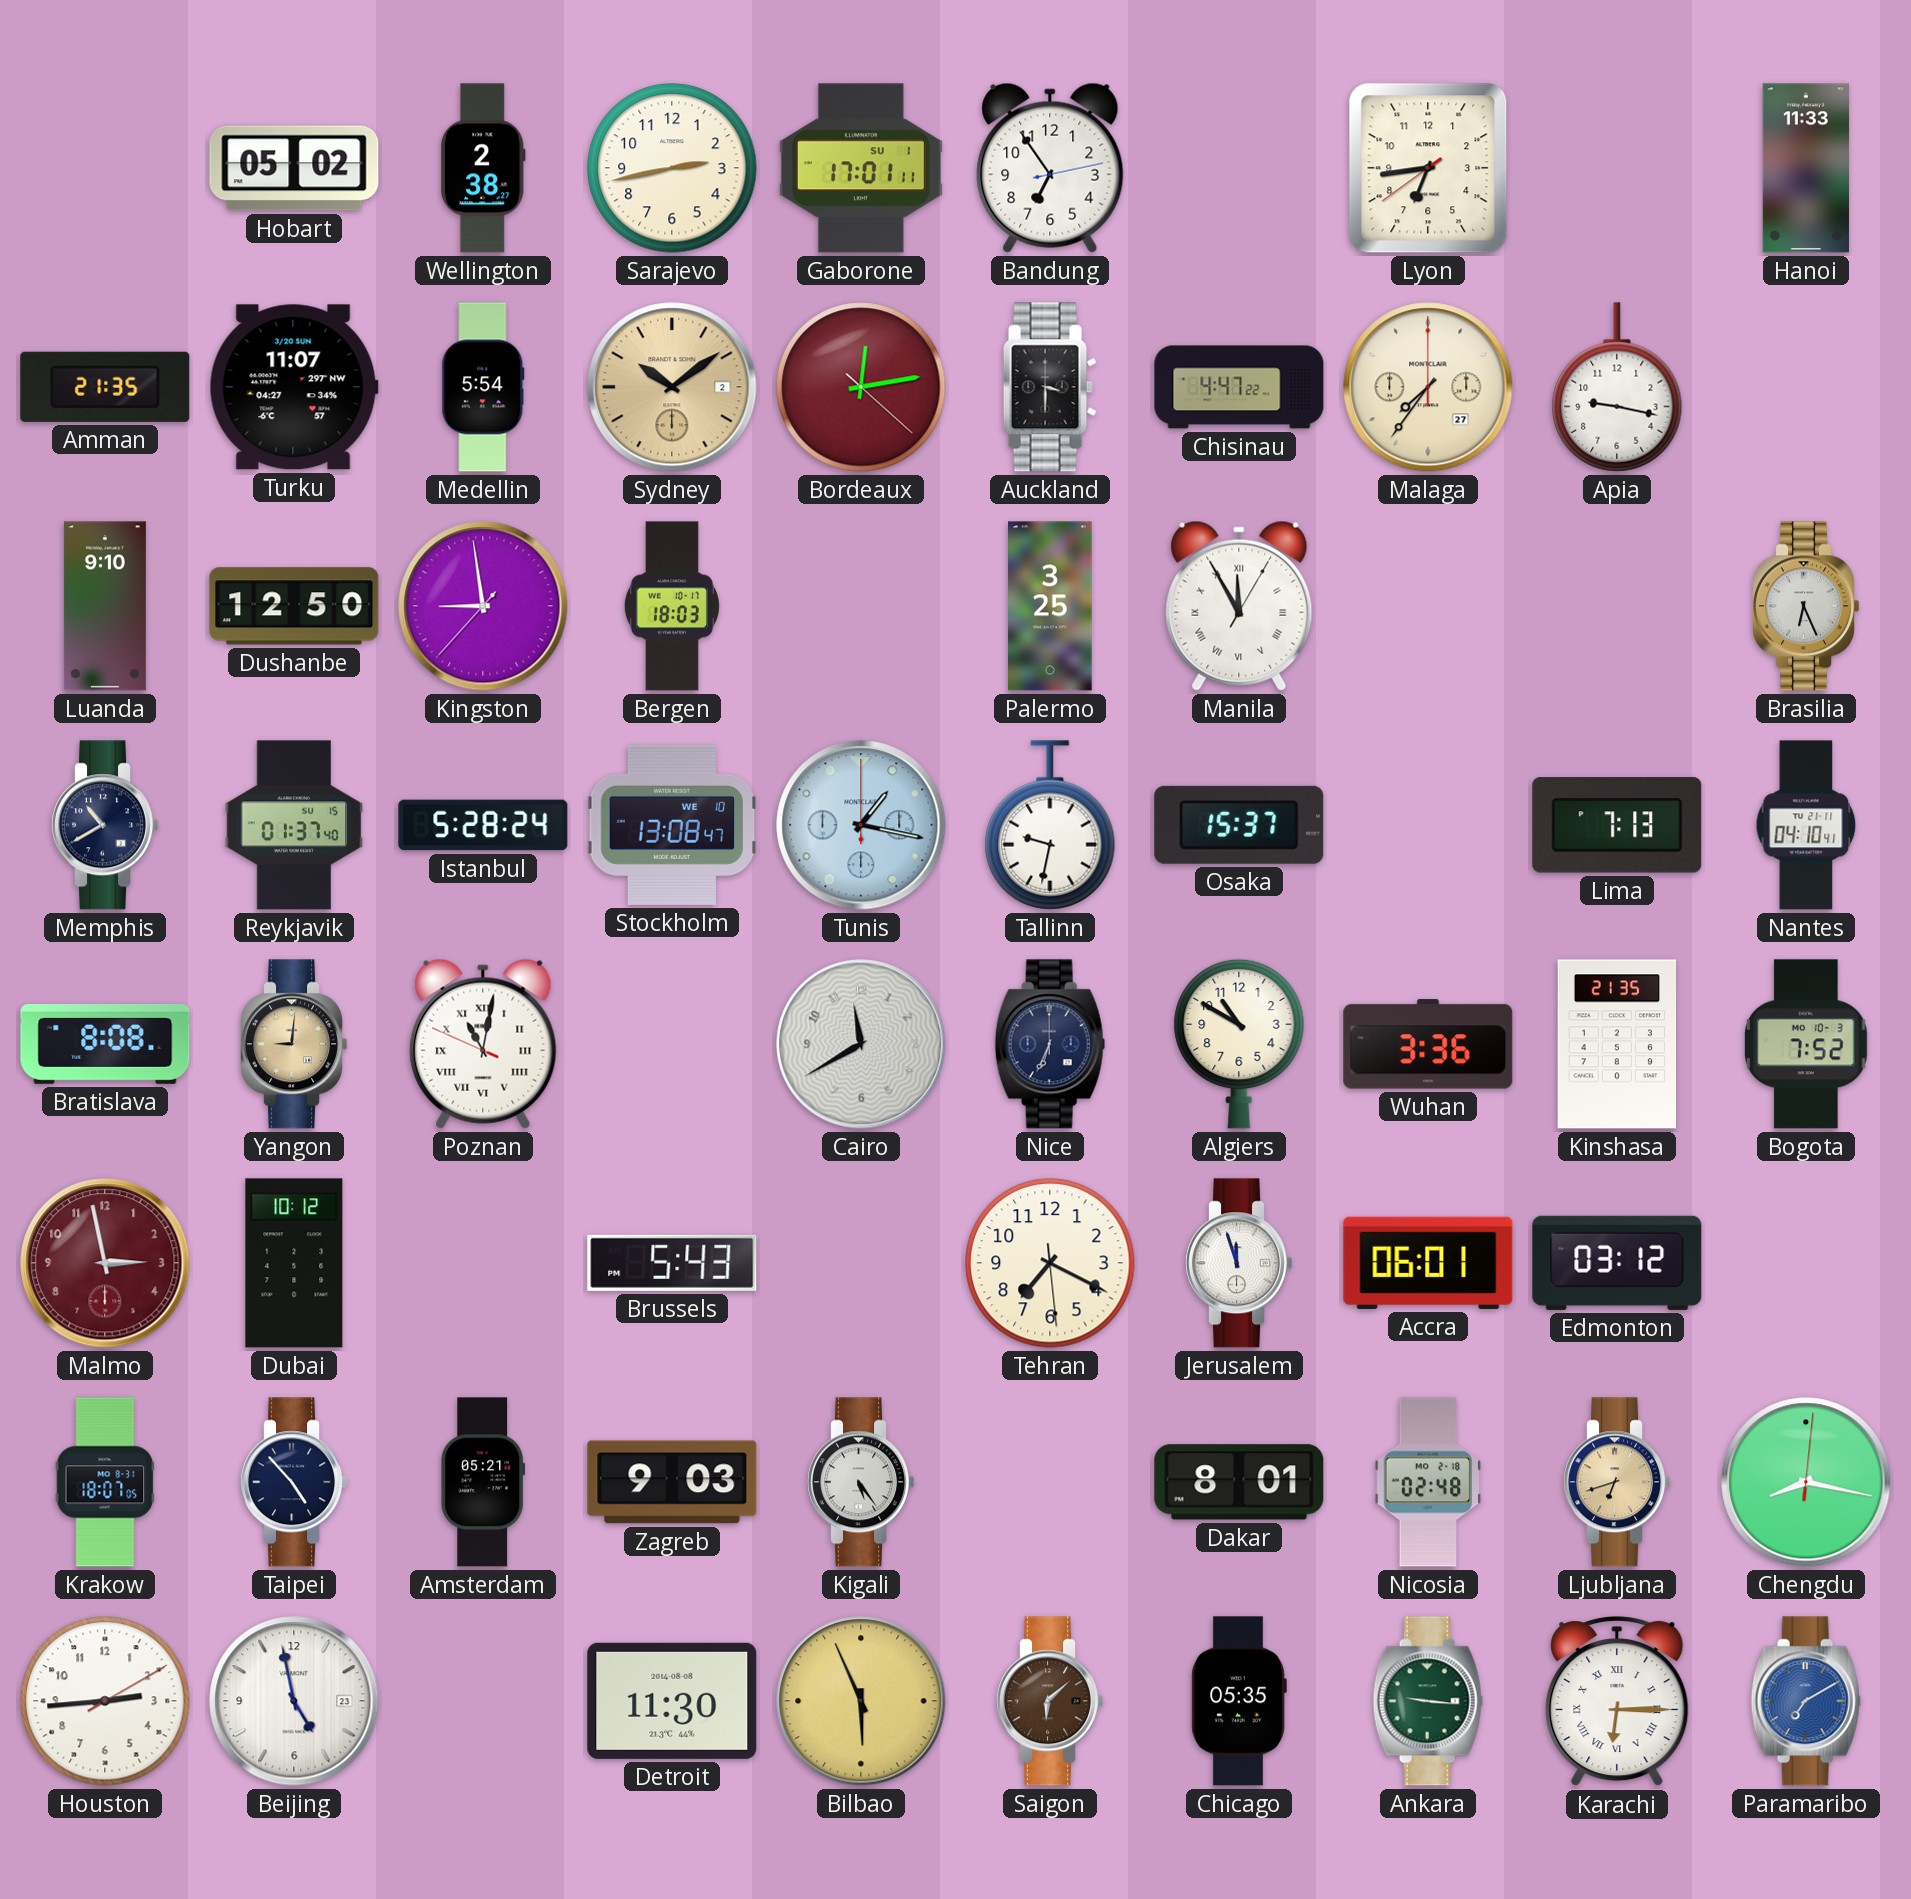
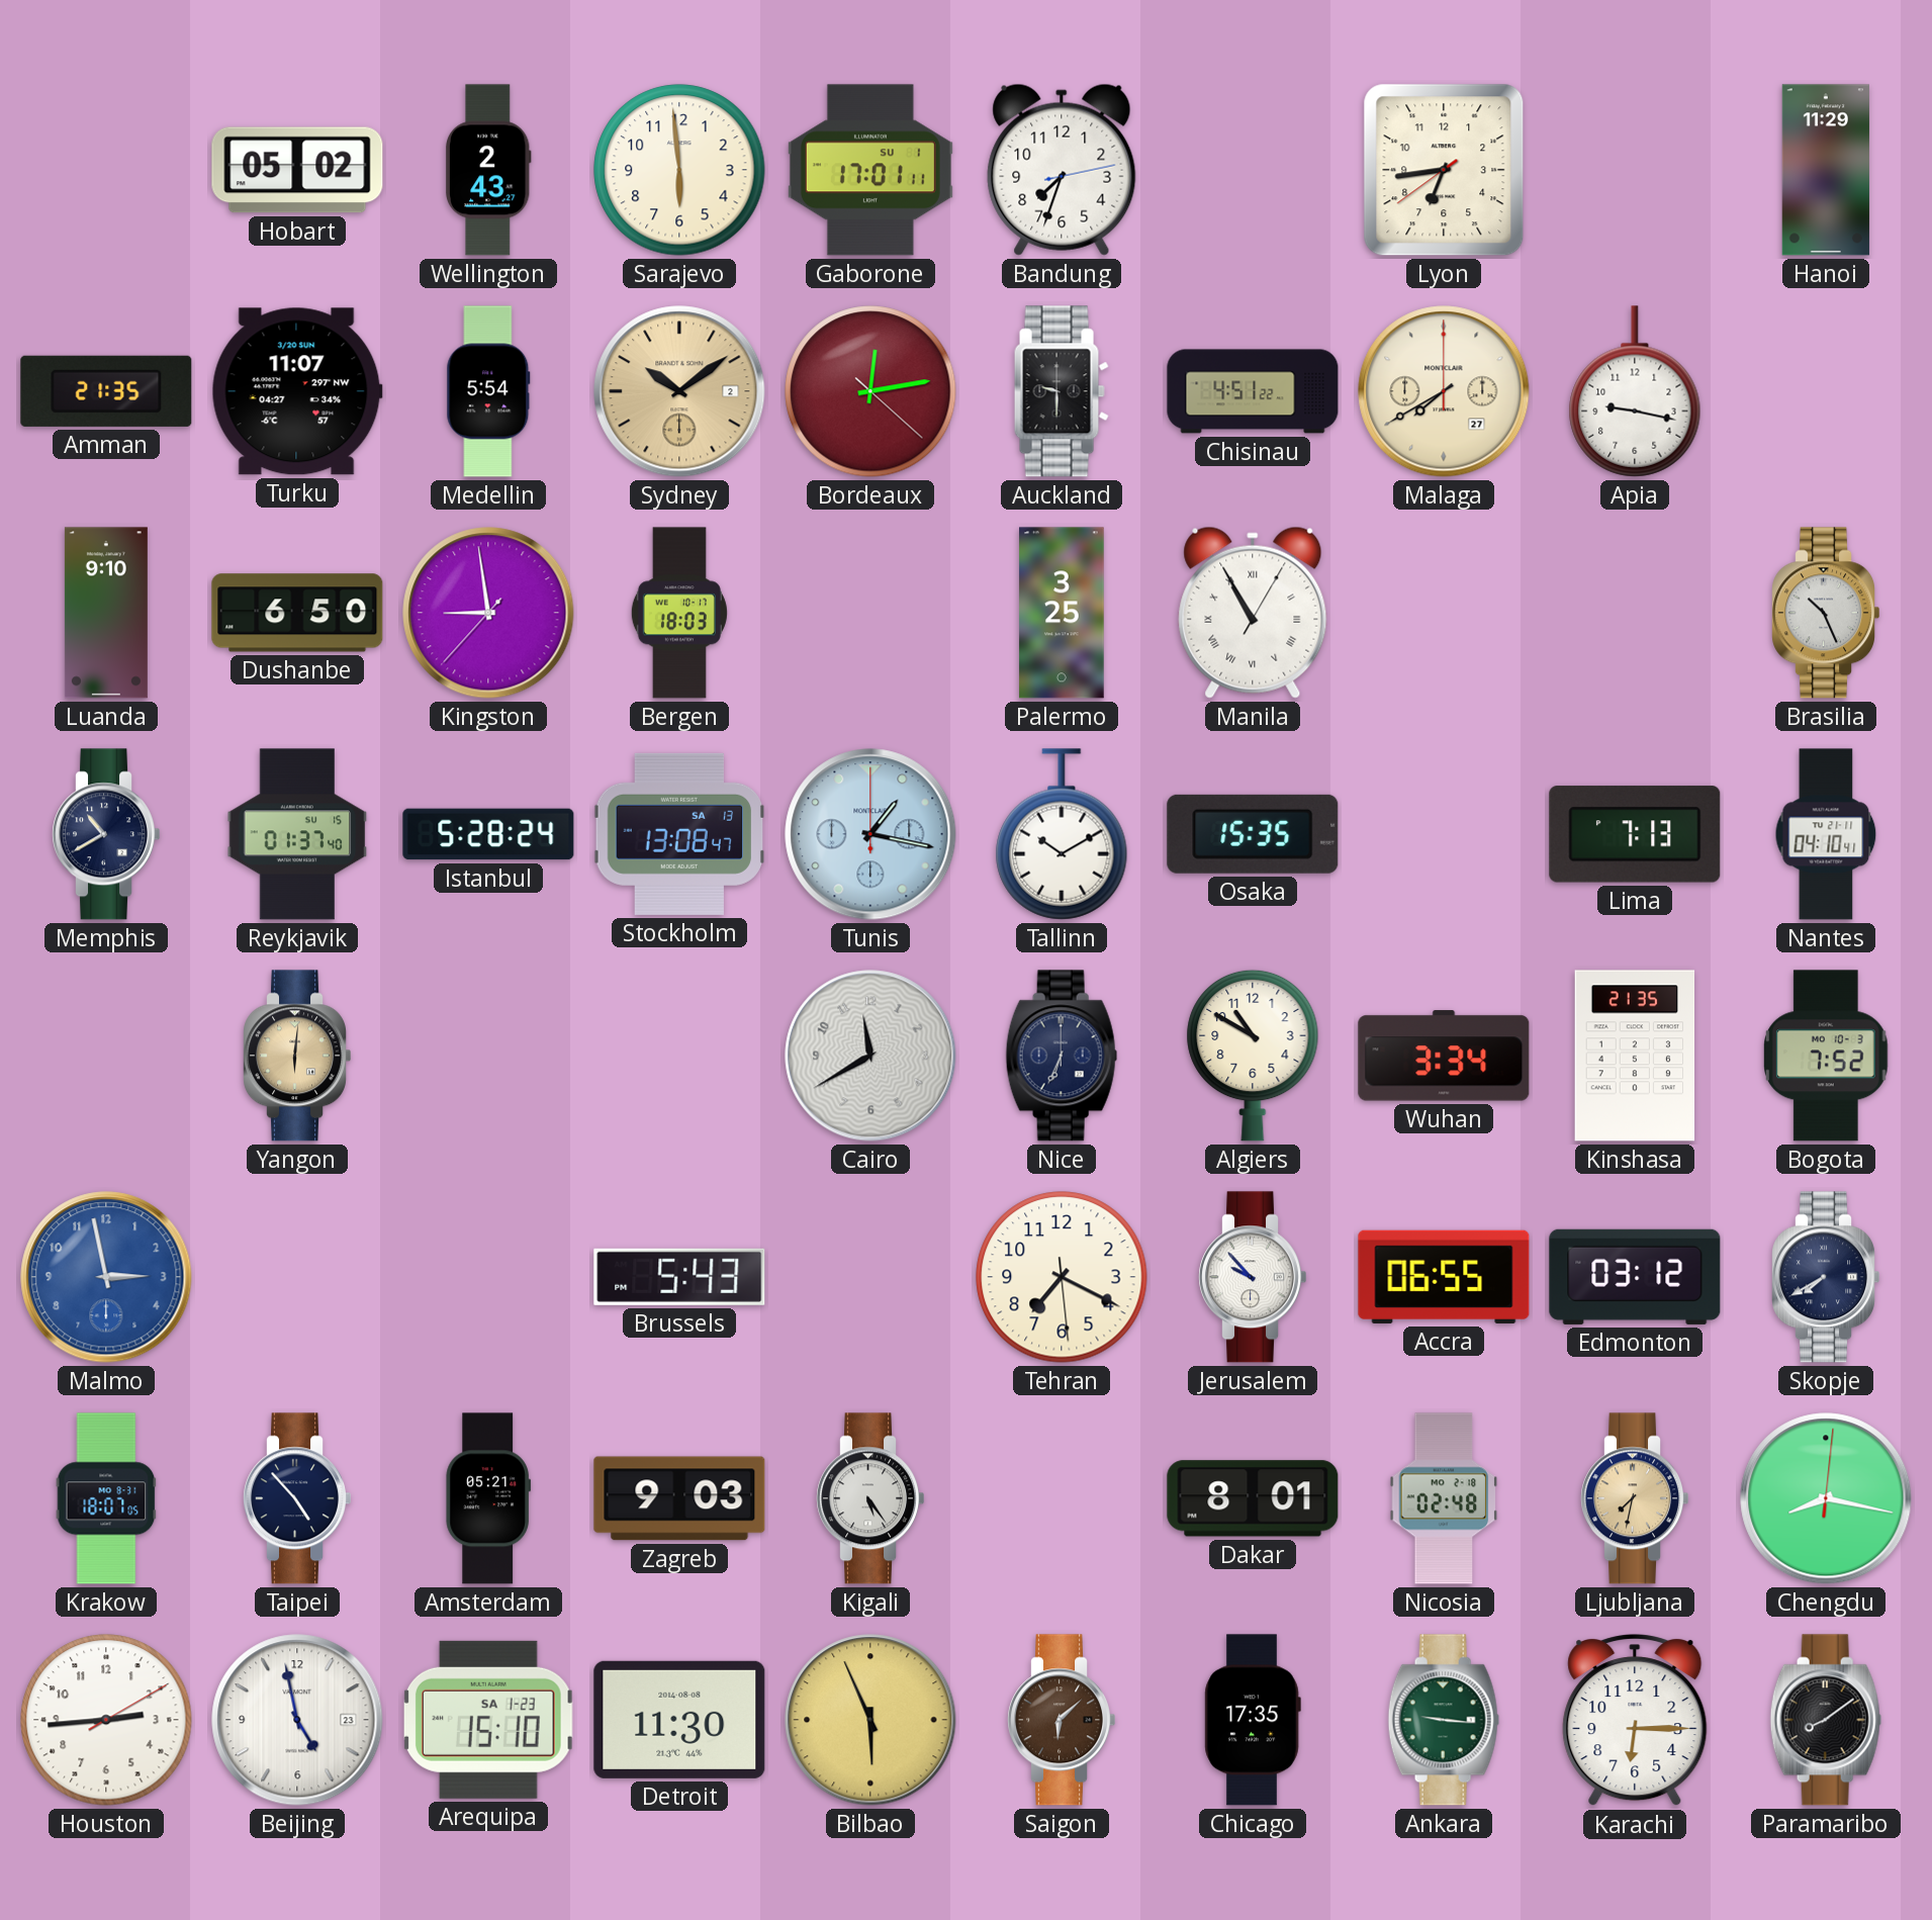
Wellington: 2:38 -> 2:43 (488, 170)
Sarajevo: 2:43 -> 5:59 (679, 170)
Bandung: 6:54 -> 7:33 (1062, 170)
Hanoi: 11:33 -> 11:29 (1826, 170)
Auckland: 3:30 -> 9:30 (1062, 391)
Chisinau: 4:47 -> 4:51 (1253, 391)
Malaga: 7:36 -> 7:40 (1444, 391)
Dushanbe: 12:50 -> 6:50 (297, 613)
Manila: 11:55 -> 10:55 (1253, 613)
Brasilia: 6:26 -> 10:26 (1825, 613)
Stockholm date: WE 10 -> SA 13 (679, 834)
Tallinn: 9:32 -> 10:10 (1062, 834)
Osaka: 15:37 -> 15:35 (1253, 834)
Bratislava: 8:08 -> none (105, 1044)
Yangon: 9:01 -> 6:01 (296, 1056)
Poznan: 11:01 -> none (483, 1044)
Wuhan: 3:36 -> 3:34 (1444, 1056)
Malmo dial: burgundy -> blue (106, 1277)
Dubai: 10:12 -> none (294, 1263)
Jerusalem: 11:57 -> 9:53 (1252, 1277)
Accra: 06:01 -> 06:55 (1444, 1277)
Skopje: none -> 7:40 (1825, 1277)
Ljubljana: 6:42 -> 7:32 (1634, 1498)
Arequipa: none -> 15:10 (488, 1720)
Chicago: 05:35 -> 17:35 (1253, 1720)
Karachi numerals: Roman -> Arabic (1635, 1721)
Paramaribo: 7:10 -> 8:09 (1826, 1720)
Paramaribo dial: blue -> black (1826, 1720)
